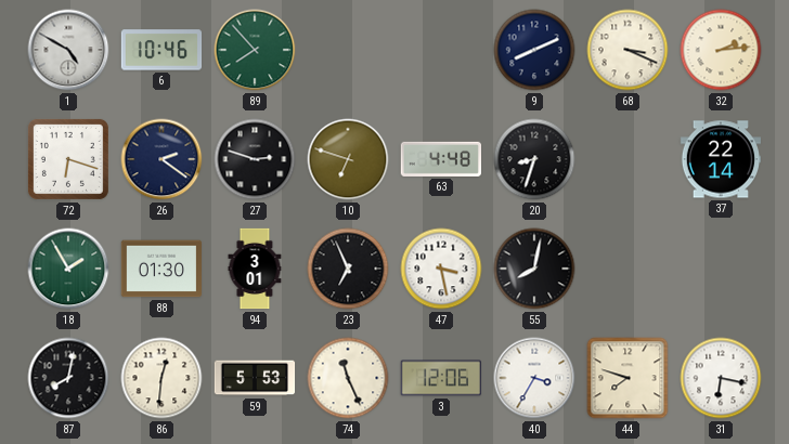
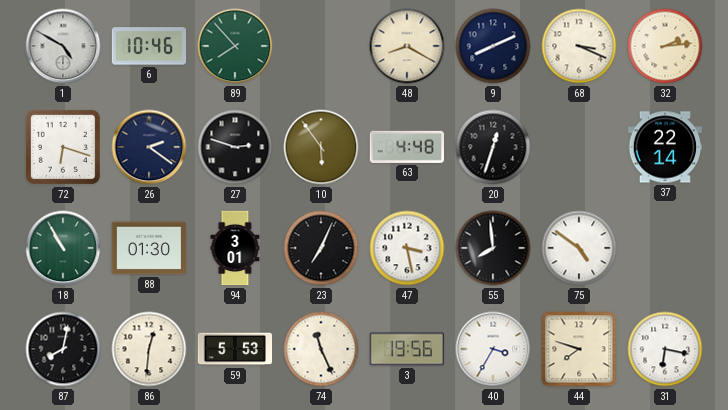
48: none -> 8:20 (407, 46)
10: 6:48 -> 5:54 (321, 147)
20: 8:33 -> 12:33 (493, 147)
18: 1:55 -> 10:55 (63, 248)
23: 6:56 -> 7:04 (321, 248)
55: 8:02 -> 7:59 (493, 248)
75: none -> 4:51 (579, 248)
3: 12:06 -> 19:56 (406, 349)
